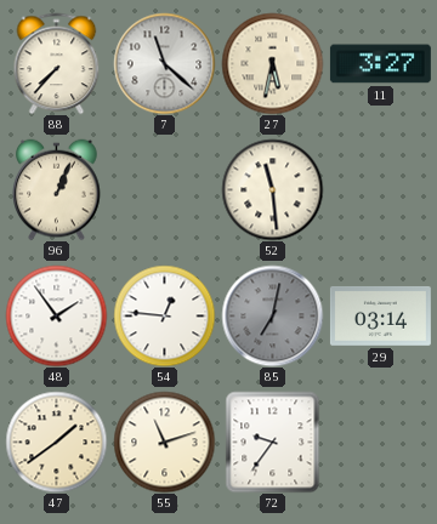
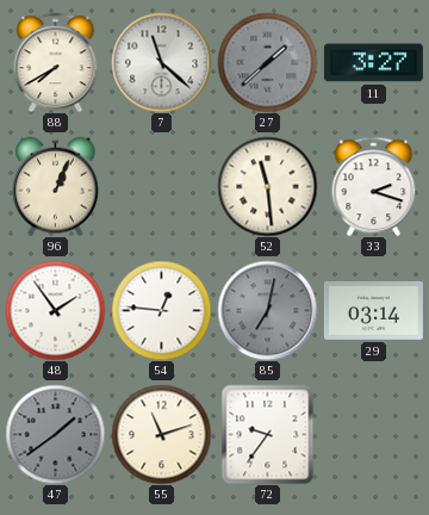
88: 7:37 -> 7:40 (56, 62)
27: 5:32 -> 1:38 (267, 62)
27 dial: cream -> grey (267, 62)
33: none -> 2:18 (374, 186)
47 dial: cream -> grey (55, 434)
